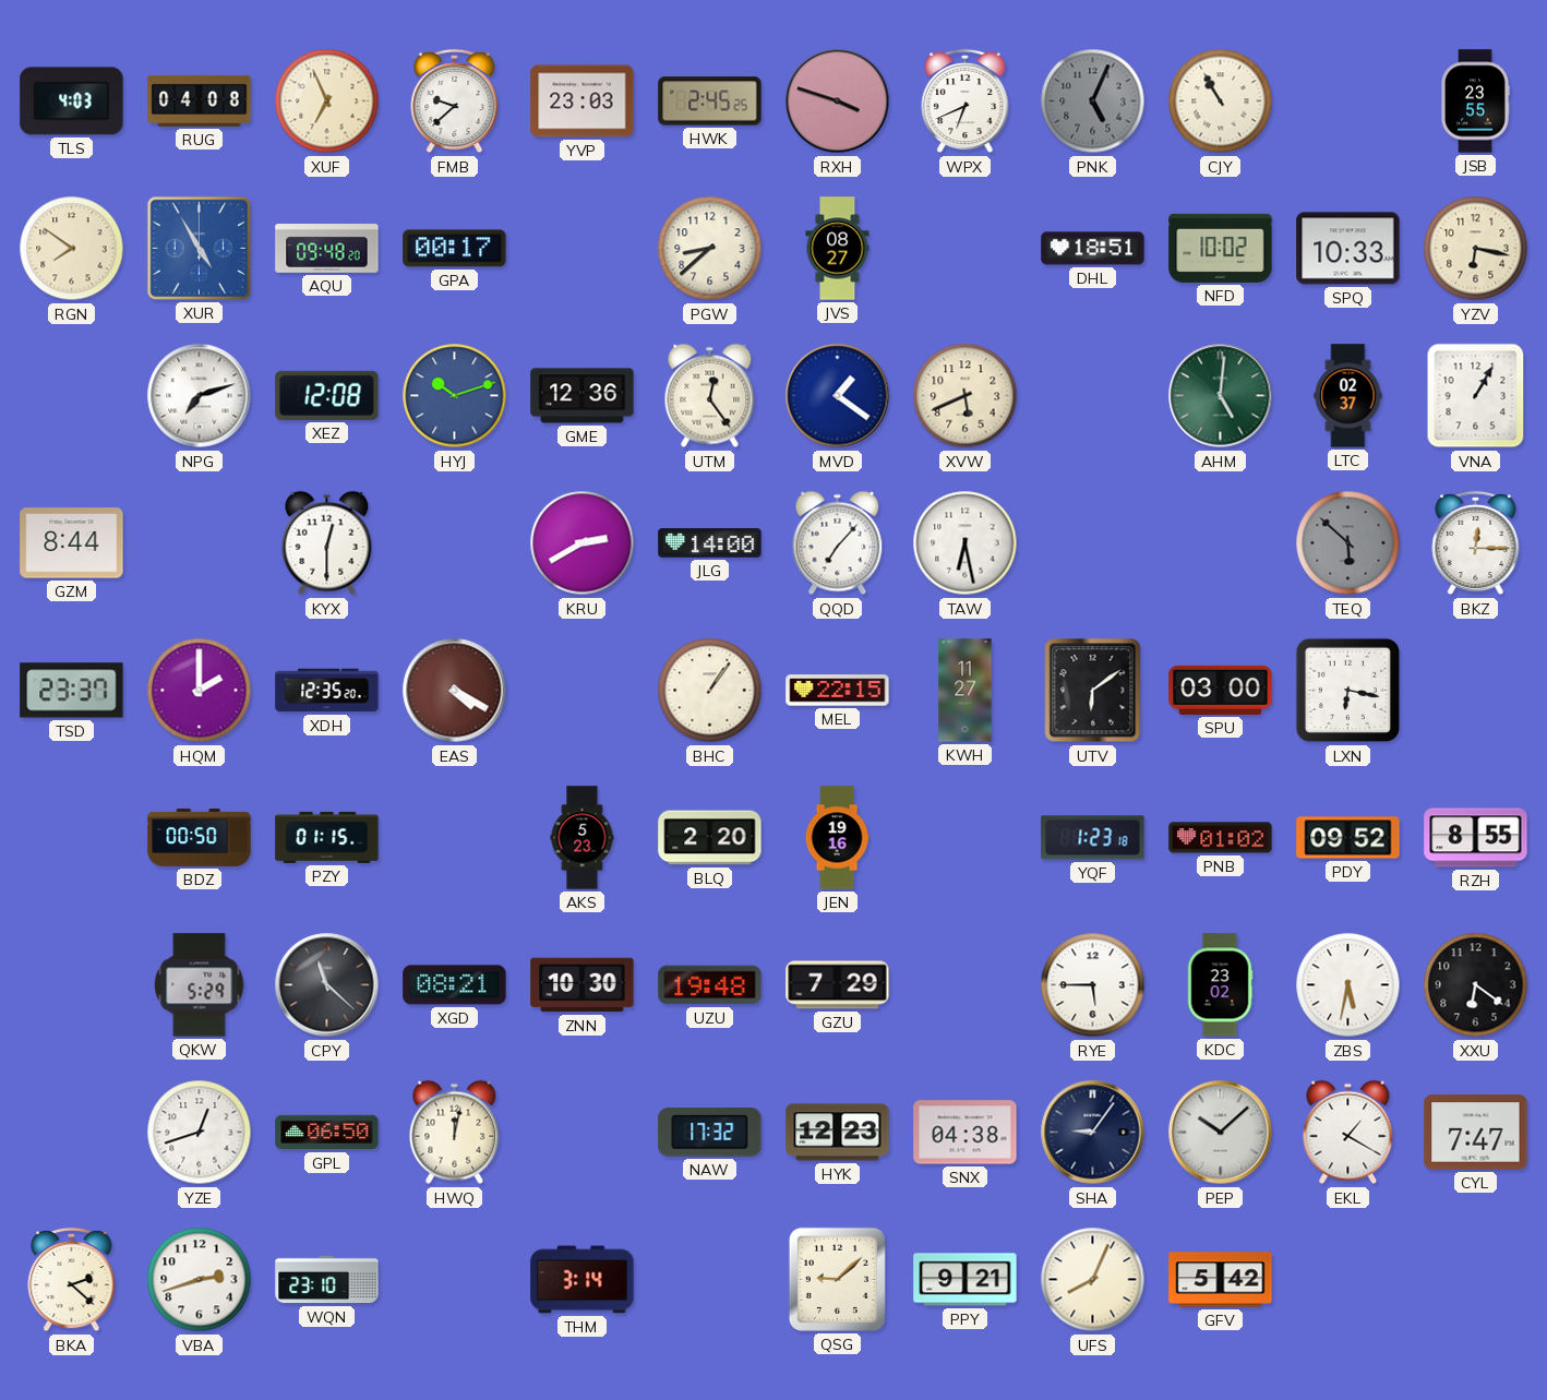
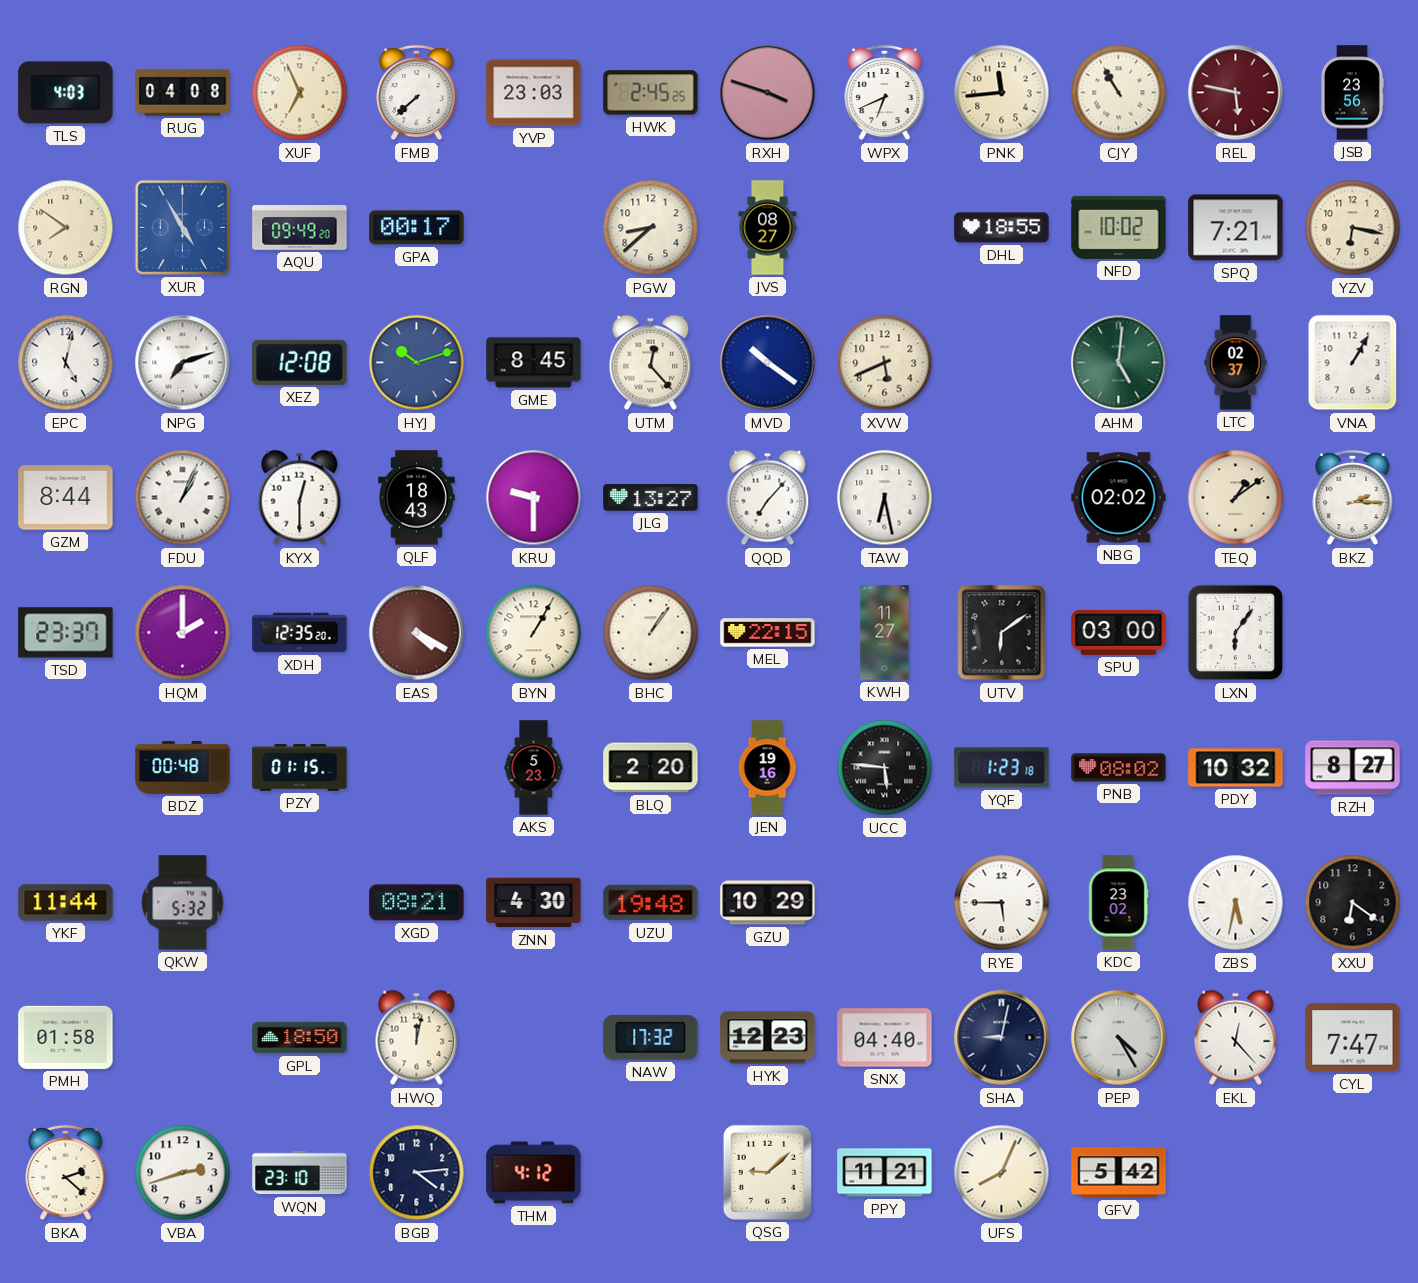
FMB: 9:38 -> 7:38 (417, 93)
PNK: 5:04 -> 11:44 (1002, 93)
PNK dial: grey -> cream (1002, 93)
REL: none -> 5:47 (1236, 93)
JSB: 23:55 -> 23:56 (1352, 93)
AQU: 09:48 -> 09:49 (300, 228)
DHL: 18:51 -> 18:55 (1002, 228)
SPQ: 10:33 -> 7:21 (1236, 228)
EPC: none -> 5:02 (66, 363)
GME: 12:36 -> 8:45 (534, 363)
UTM: 12:24 -> 12:23 (651, 363)
MVD: 1:21 -> 10:21 (768, 363)
FDU: none -> 1:04 (183, 498)
QLF: none -> 18:43 (417, 498)
KRU: 2:40 -> 9:30 (534, 498)
JLG: 14:00 -> 13:27 (651, 498)
NBG: none -> 02:02 (1119, 498)
TEQ: 5:52 -> 1:09 (1236, 498)
TEQ dial: grey -> cream (1236, 498)
BKZ: 12:15 -> 2:15 (1353, 498)
BYN: none -> 1:05 (534, 633)
LXN: 6:17 -> 6:06 (1236, 633)
BDZ: 00:50 -> 00:48 (183, 767)
UCC: none -> 5:46 (885, 768)
PNB: 01:02 -> 08:02 (1119, 768)
PDY: 09:52 -> 10:32 (1236, 768)
RZH: 8:55 -> 8:27 (1353, 768)
YKF: none -> 11:44 (66, 903)
QKW: 5:29 -> 5:32 (183, 903)
CPY: 11:22 -> none (327, 985)
ZNN: 10:30 -> 4:30 (534, 903)
GZU: 7:29 -> 10:29 (768, 903)
PMH: none -> 01:58 (66, 1037)
YZE: 12:42 -> none (200, 1133)
GPL: 06:50 -> 18:50 (300, 1038)
SNX: 04:38 -> 04:40 (885, 1038)
SHA: 9:06 -> 9:02 (1002, 1038)
PEP: 10:08 -> 4:25 (1119, 1038)
EKL: 1:20 -> 12:23 (1236, 1038)
BGB: none -> 4:14 (417, 1173)
THM: 3:14 -> 4:12 (534, 1173)
PPY: 9:21 -> 11:21 (885, 1173)
